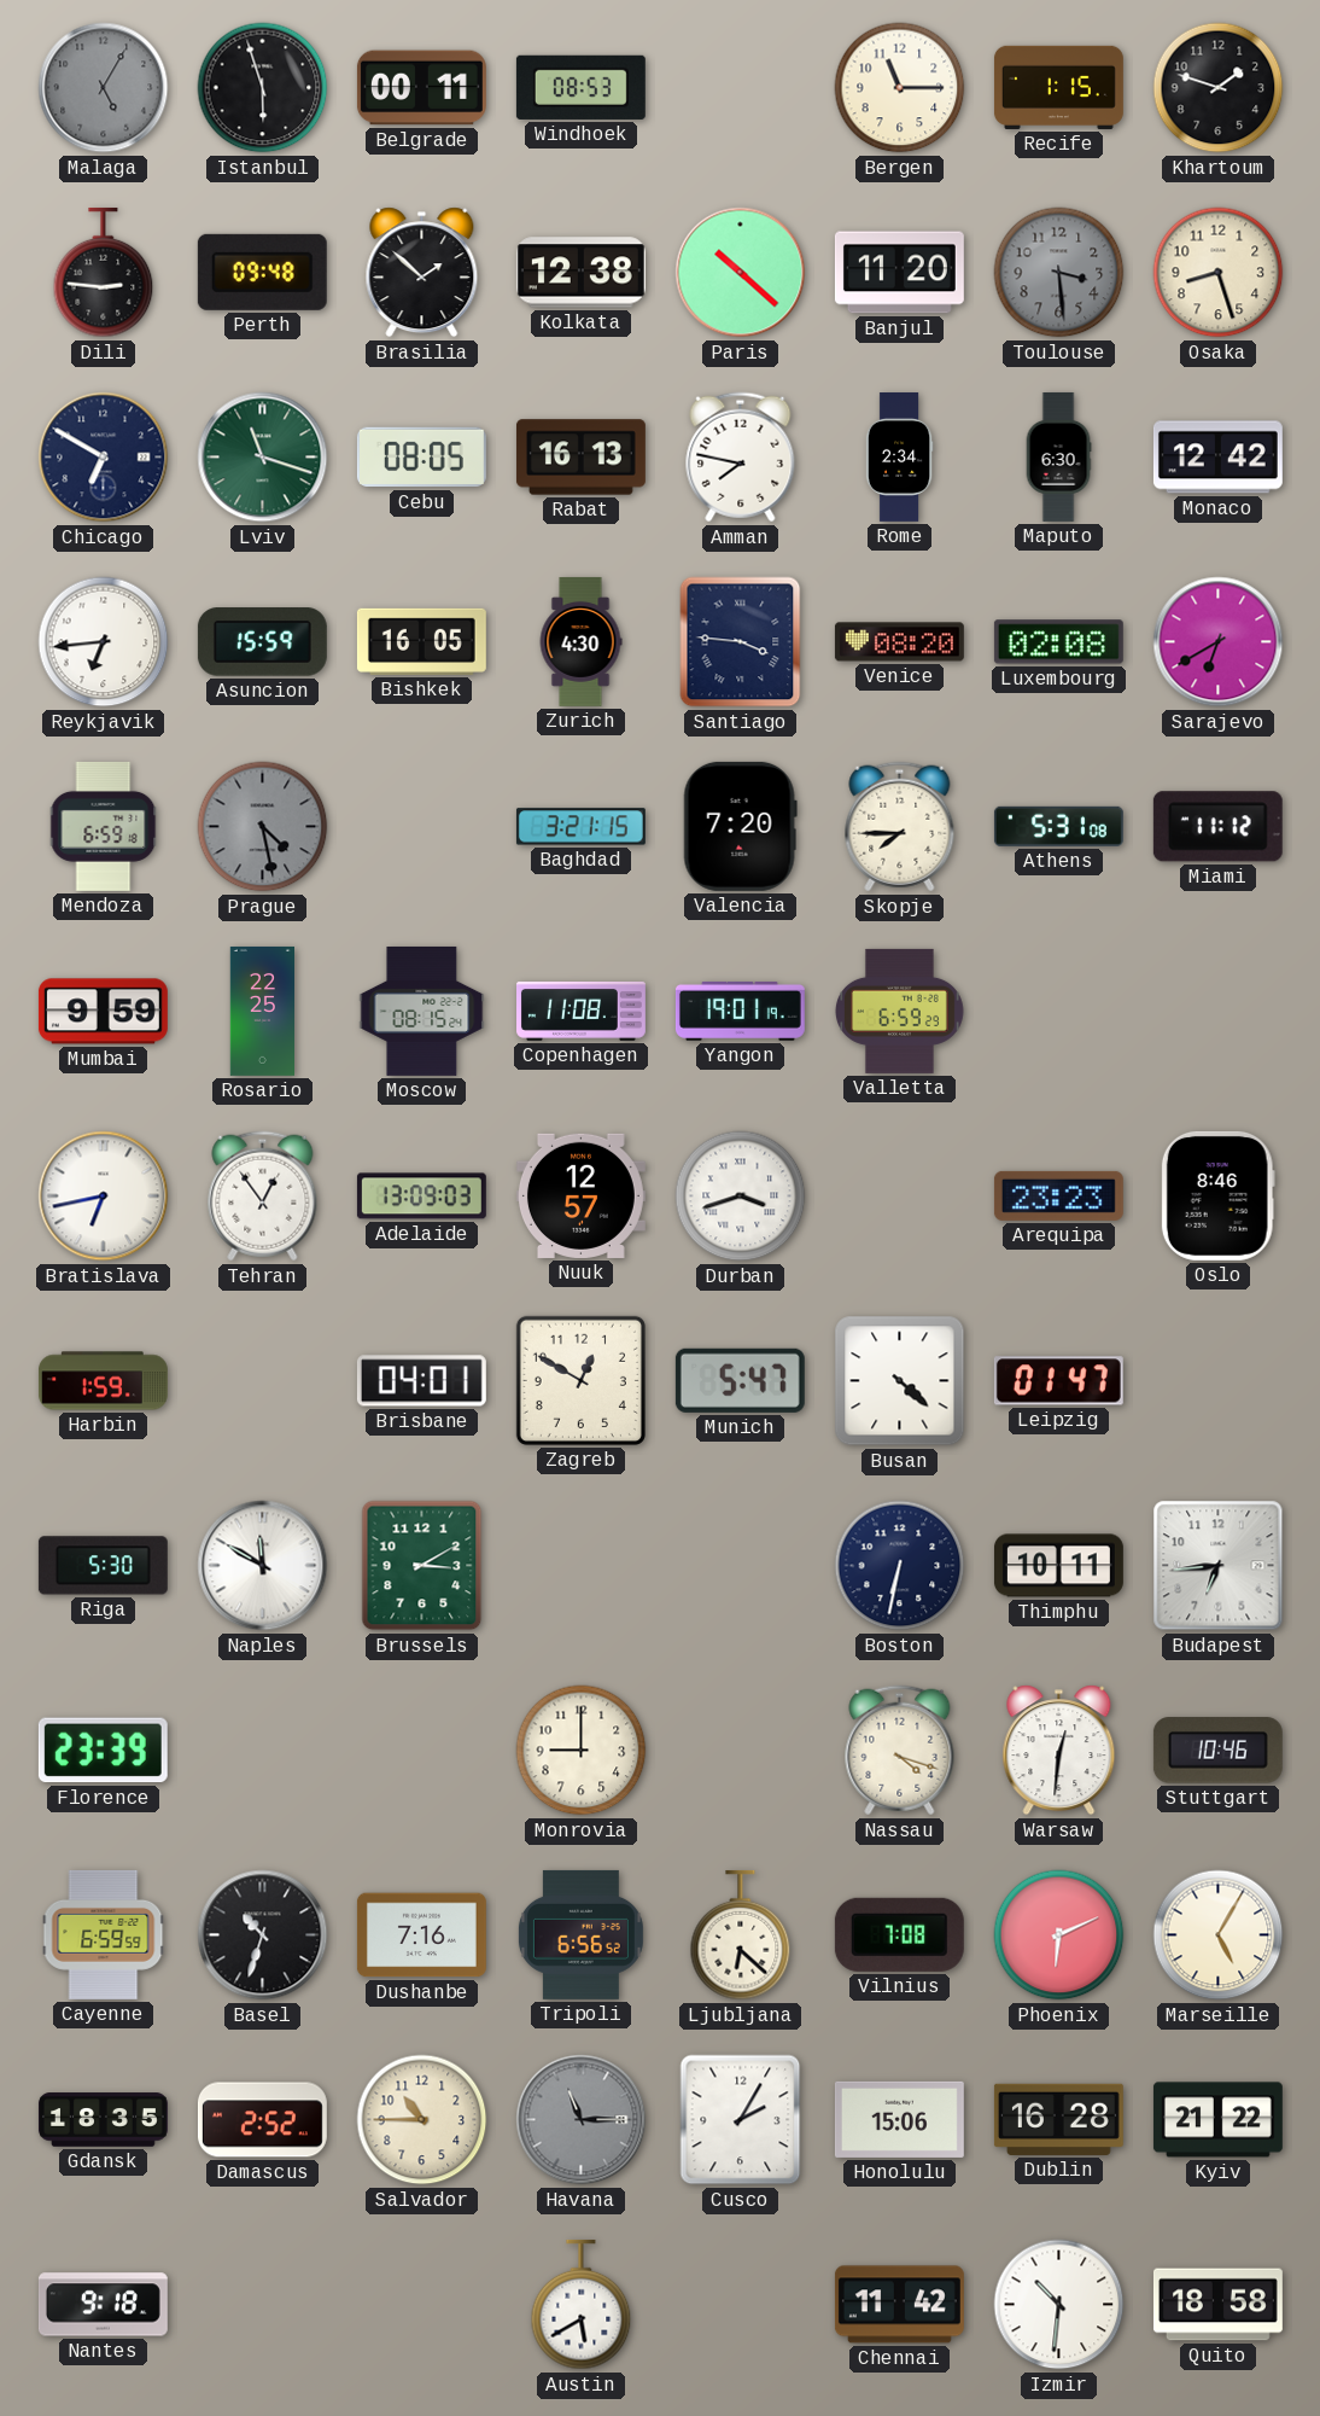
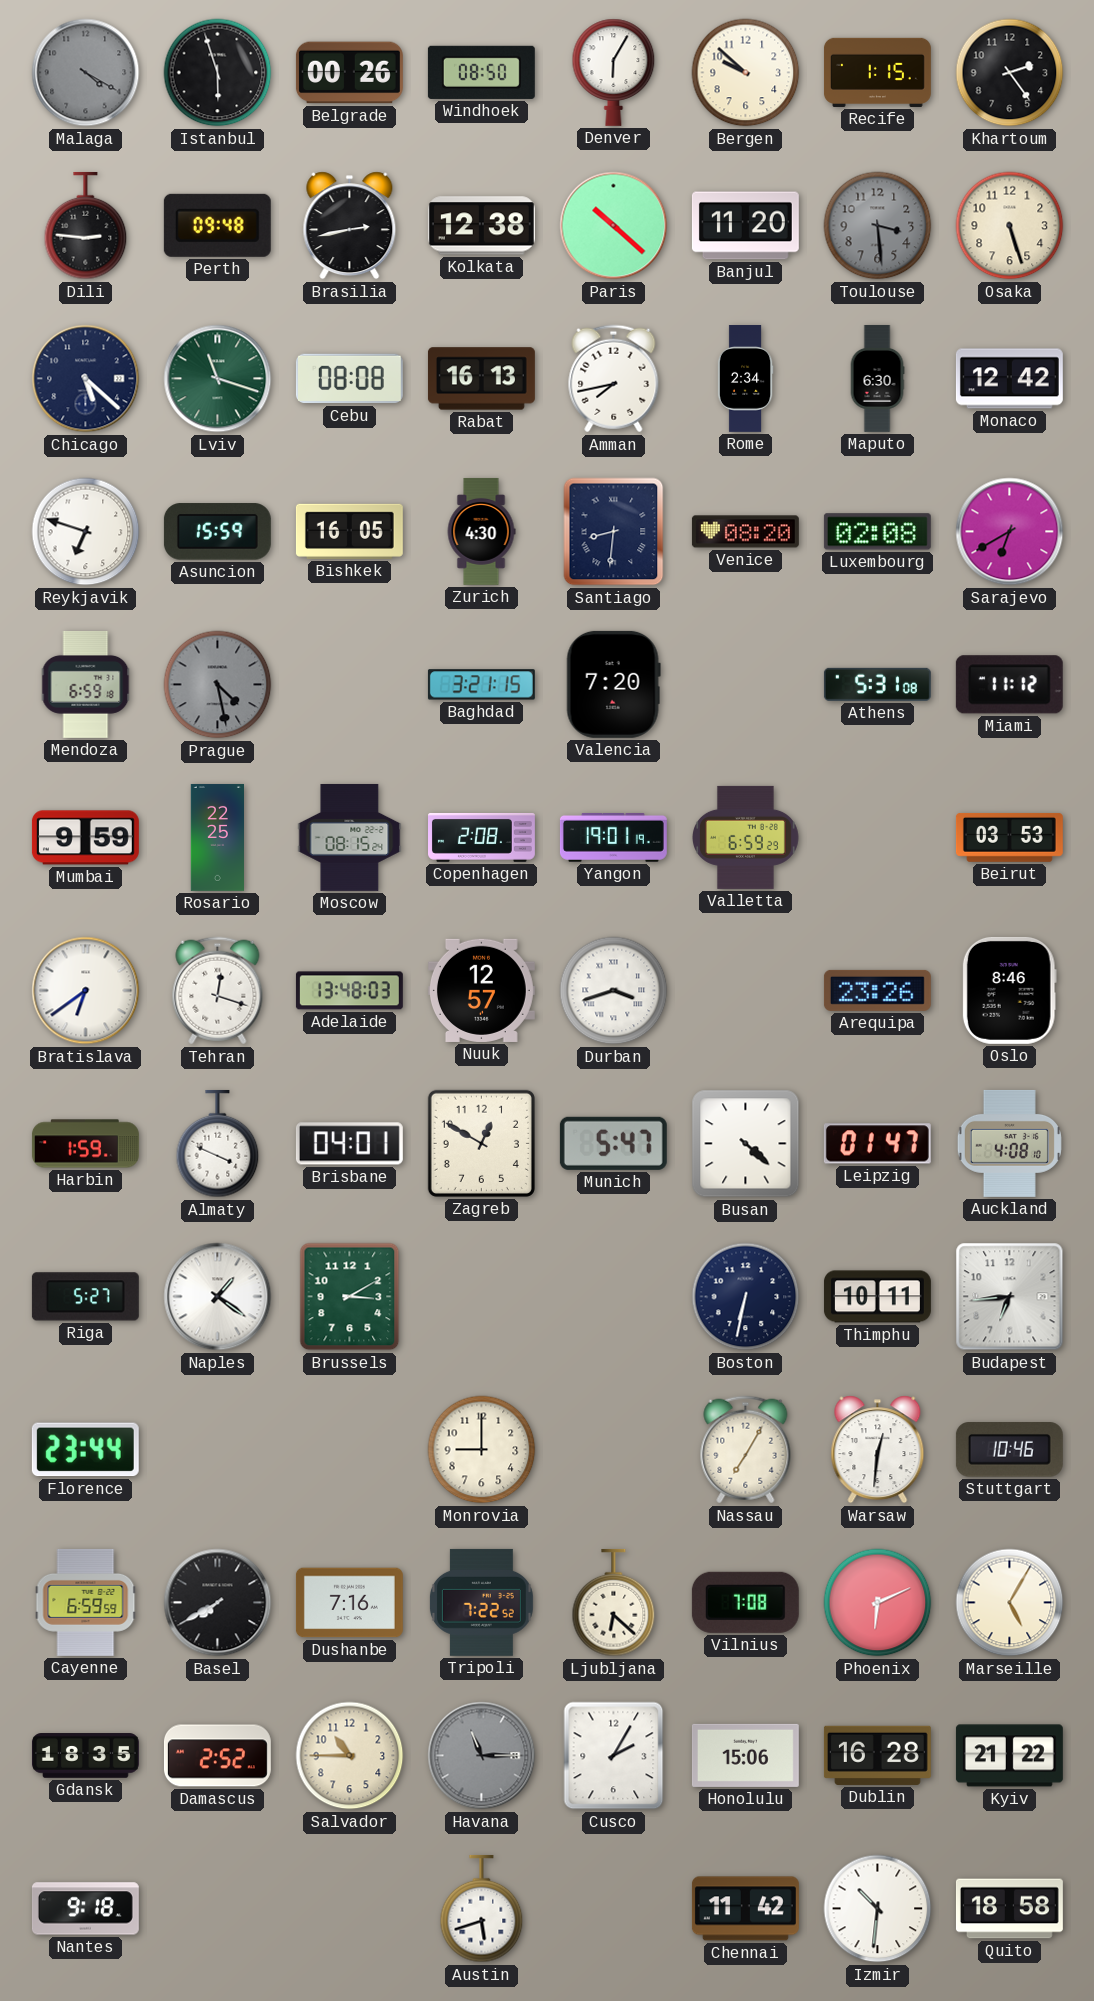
Malaga: 5:05 -> 4:20 (86, 73)
Belgrade: 00:11 -> 00:26 (349, 73)
Windhoek: 08:53 -> 08:50 (481, 72)
Denver: none -> 6:05 (614, 72)
Bergen: 11:15 -> 9:52 (746, 73)
Khartoum: 1:48 -> 2:24 (1010, 73)
Brasilia: 1:52 -> 2:43 (350, 226)
Osaka: 8:27 -> 5:27 (1010, 226)
Chicago: 6:50 -> 5:22 (86, 379)
Cebu: 08:05 -> 08:08 (349, 379)
Amman: 7:47 -> 7:43 (614, 379)
Reykjavik: 6:44 -> 6:48 (86, 532)
Santiago: 3:46 -> 8:31 (614, 532)
Skopje: 7:45 -> none (900, 827)
Copenhagen: 11:08 -> 2:08 (482, 837)
Beirut: none -> 03:53 (1009, 837)
Bratislava: 6:43 -> 6:39 (86, 991)
Tehran: 12:54 -> 12:18 (218, 991)
Adelaide: 13:09 -> 13:48 (349, 991)
Arequipa: 23:23 -> 23:26 (877, 990)
Almaty: none -> 3:49 (218, 1144)
Auckland: none -> 4:08 (1009, 1143)
Riga: 5:30 -> 5:27 (85, 1297)
Naples: 11:50 -> 1:21 (218, 1297)
Florence: 23:39 -> 23:44 (85, 1450)
Nassau: 4:18 -> 7:05 (746, 1450)
Basel: 10:33 -> 7:40 (218, 1603)
Tripoli: 6:56 -> 7:22 (481, 1602)
Austin: 5:40 -> 5:42 (482, 1909)
